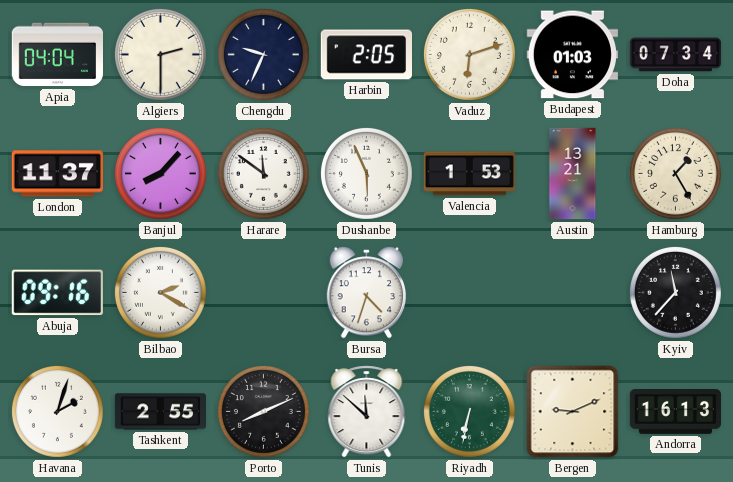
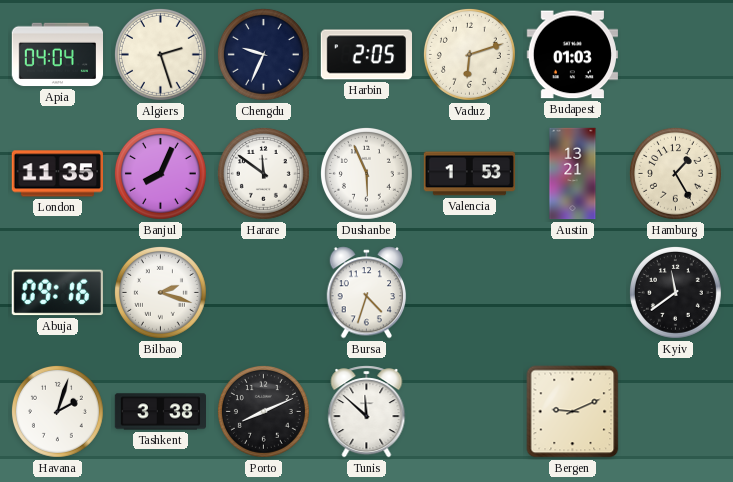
Algiers: 2:30 -> 2:27 (160, 54)
Doha: 07:34 -> none (676, 55)
London: 11:37 -> 11:35 (57, 174)
Banjul: 8:07 -> 8:04 (160, 173)
Bilbao: 2:20 -> 2:18 (160, 292)
Kyiv: 11:37 -> 11:39 (675, 292)
Tashkent: 2:55 -> 3:38 (160, 412)
Riyadh: 6:32 -> none (469, 411)
Andorra: 16:13 -> none (676, 412)
